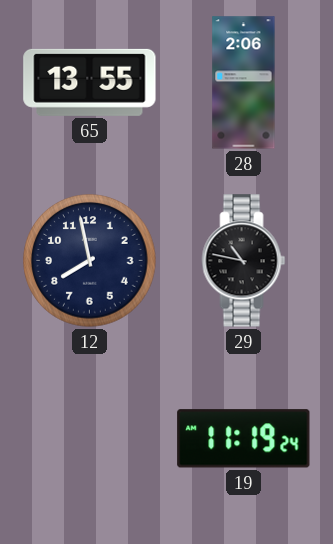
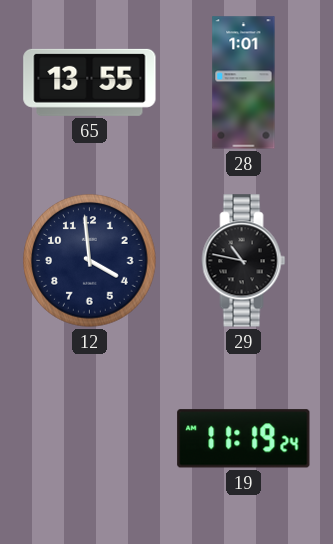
28: 2:06 -> 1:01 (244, 83)
12: 7:58 -> 3:59 (90, 261)
